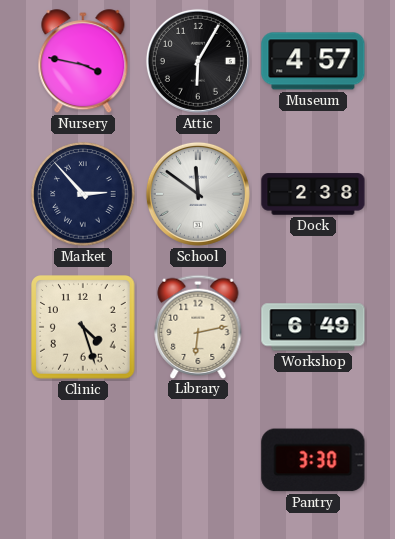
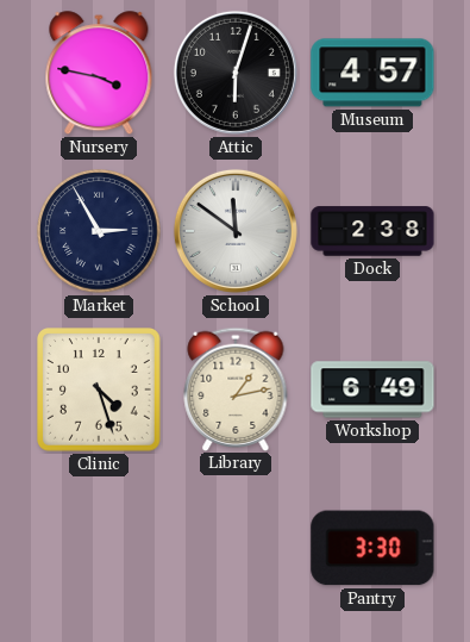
Attic: 6:05 -> 6:03 (236, 73)
Market: 2:53 -> 2:55 (99, 231)
Library: 6:13 -> 1:13 (236, 388)
